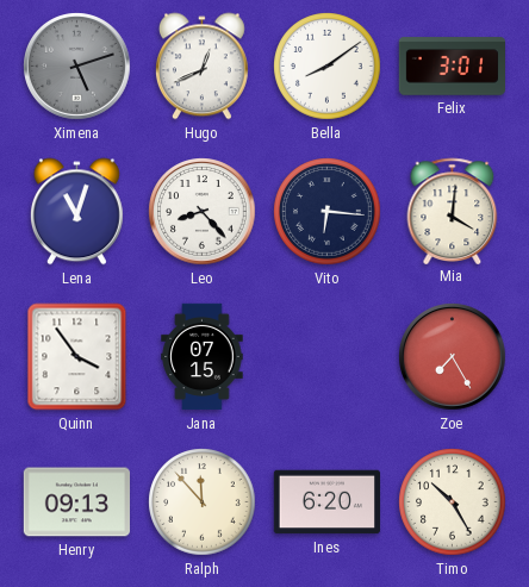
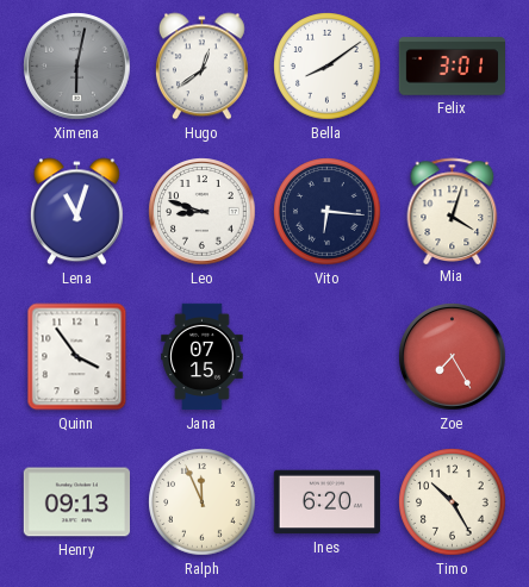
Ximena: 5:12 -> 6:02 (77, 67)
Hugo: 12:41 -> 12:39 (201, 67)
Leo: 8:23 -> 8:48 (203, 212)
Mia: 4:01 -> 4:03 (453, 211)
Ralph: 11:53 -> 11:56 (203, 502)
